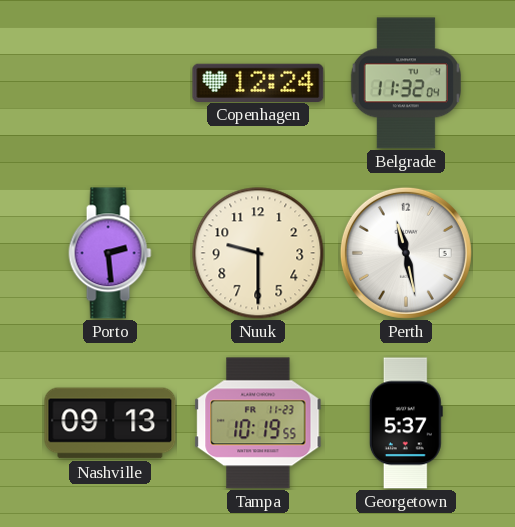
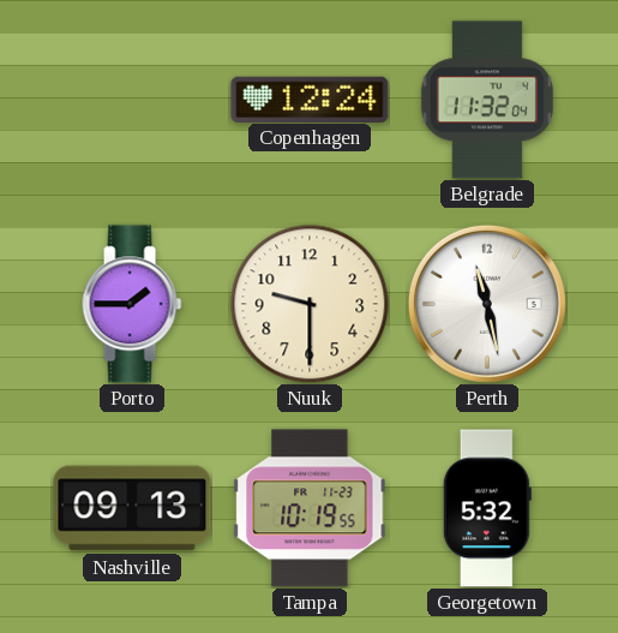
Porto: 2:29 -> 1:45 (132, 304)
Georgetown: 5:37 -> 5:32 (487, 508)
